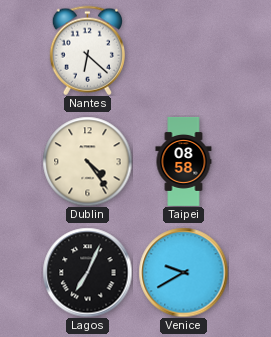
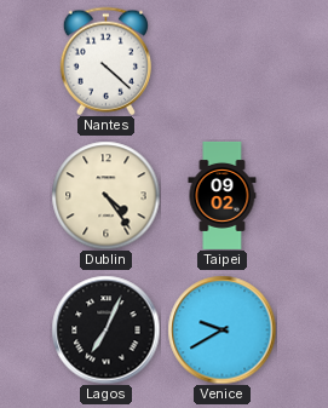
Nantes: 6:22 -> 4:22 (105, 61)
Taipei: 08:58 -> 09:02 (223, 195)
